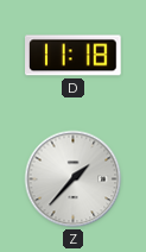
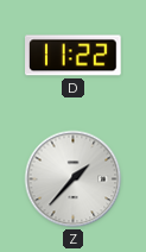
D: 11:18 -> 11:22 (74, 56)
